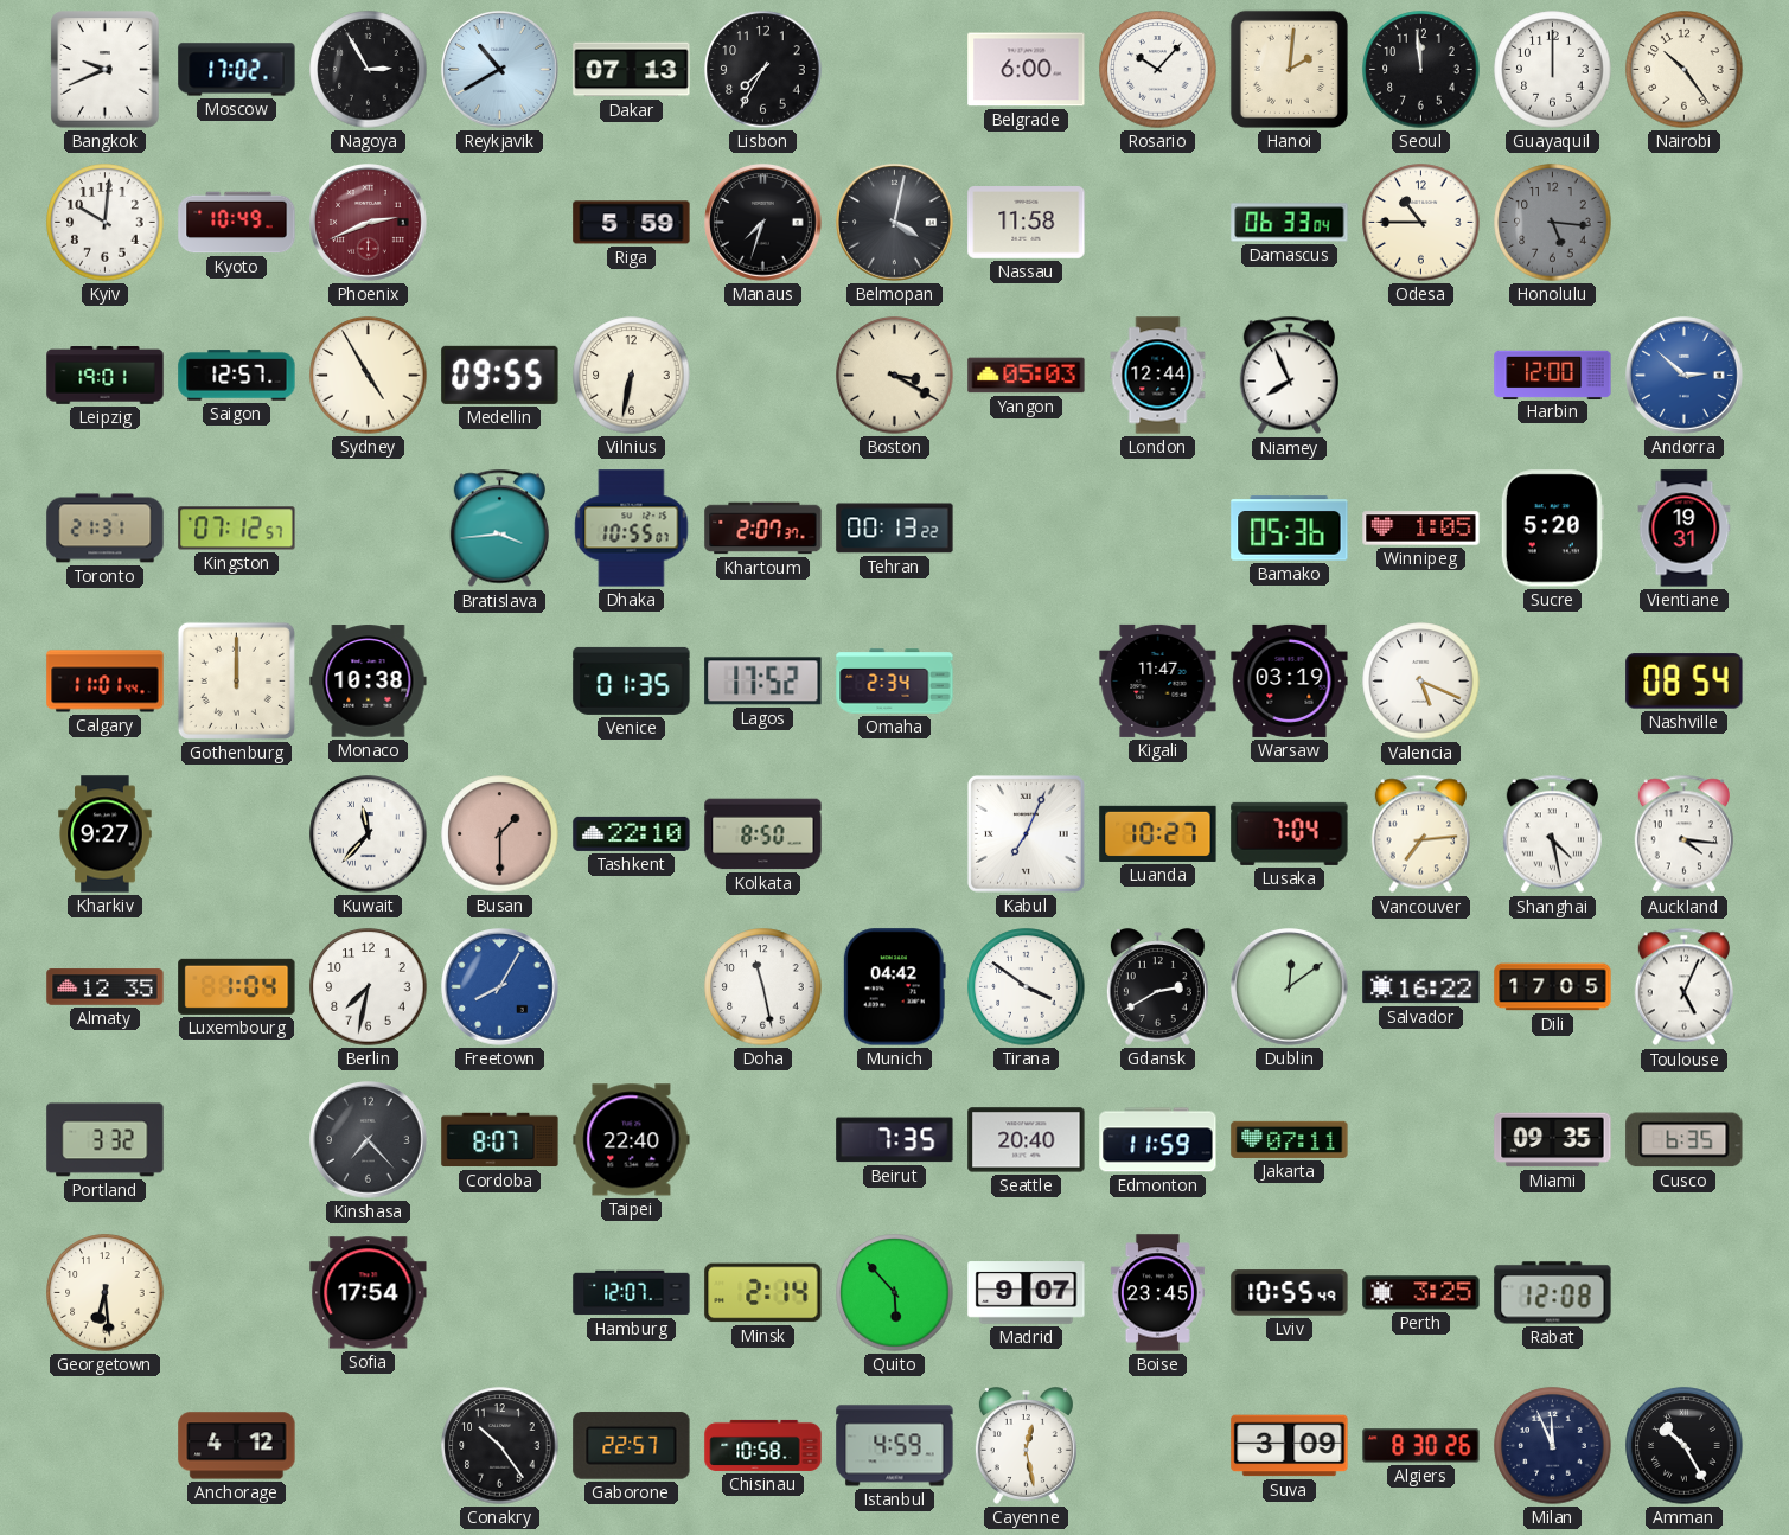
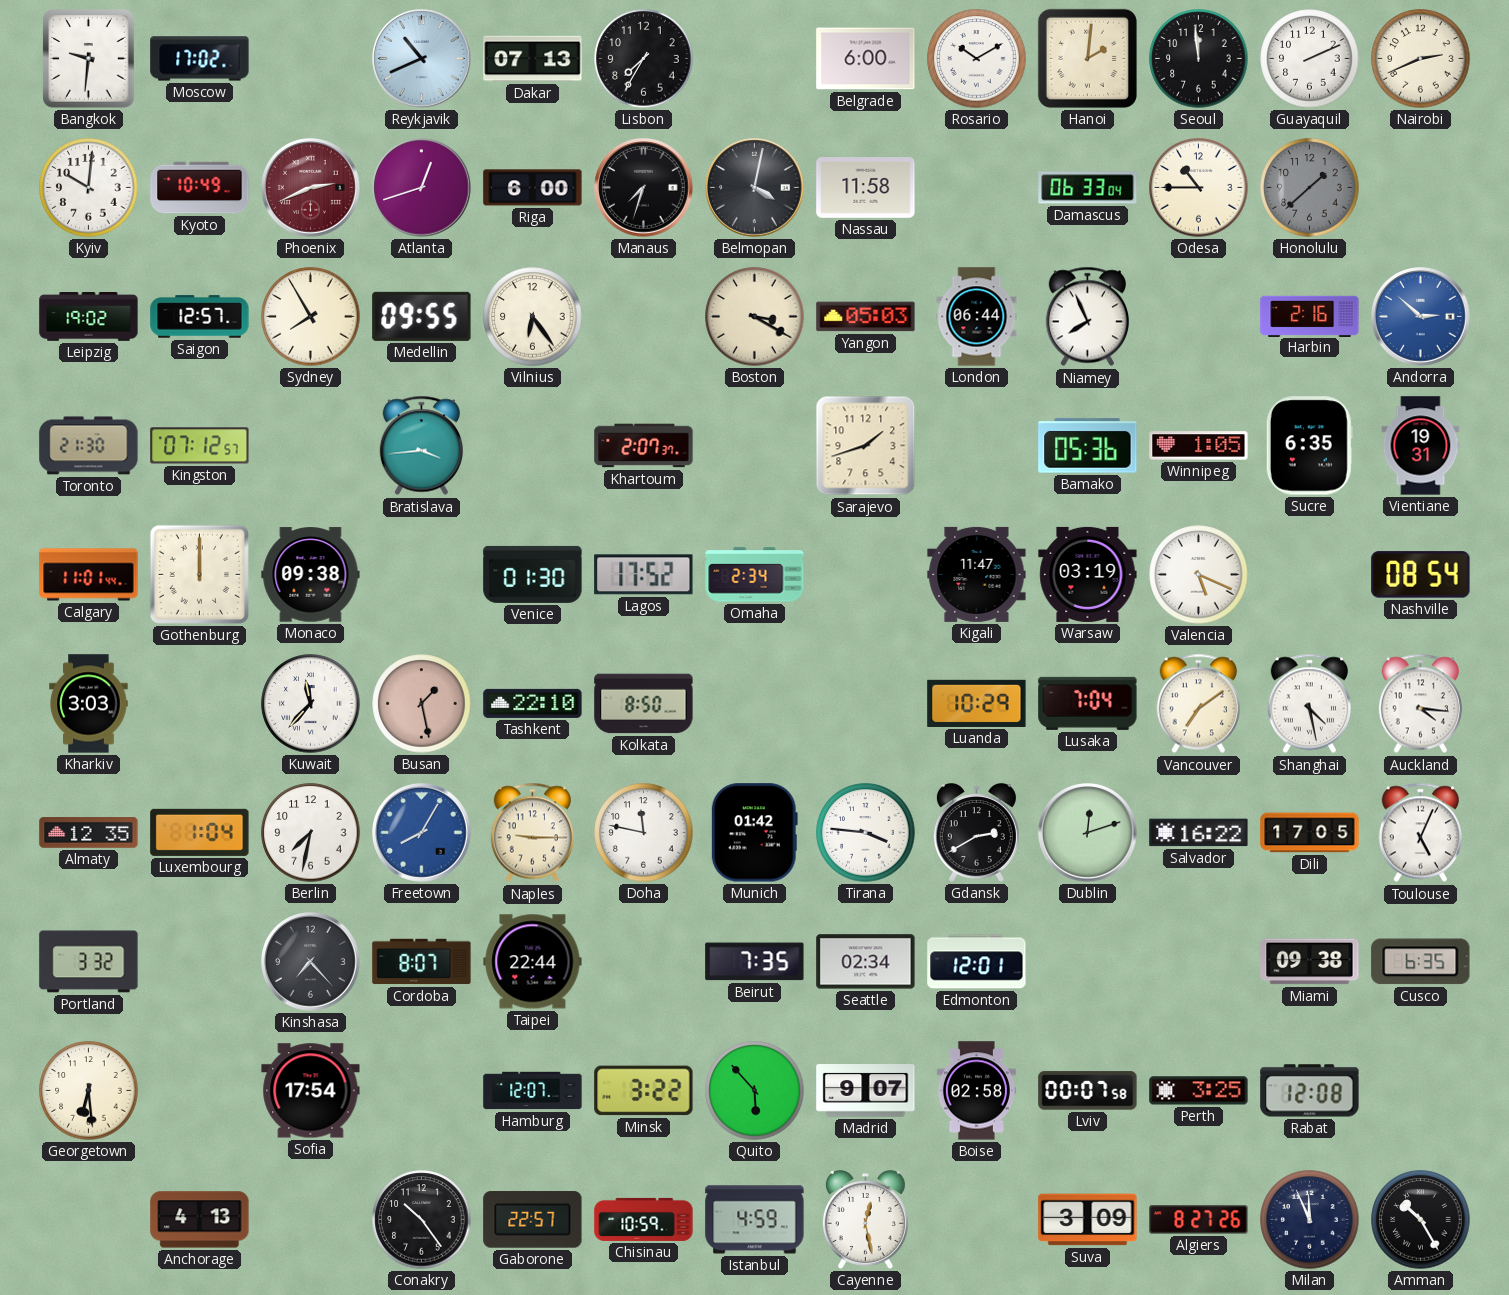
Bangkok: 9:41 -> 9:31 (89, 59)
Nagoya: 2:55 -> none (369, 70)
Reykjavik: 10:40 -> 10:41 (422, 59)
Rosario: 10:07 -> 10:10 (977, 59)
Guayaquil: 12:00 -> 2:11 (1310, 59)
Nairobi: 10:24 -> 2:41 (1421, 59)
Atlanta: none -> 12:42 (422, 188)
Riga: 5:59 -> 6:00 (533, 188)
Honolulu: 5:16 -> 1:38 (1310, 188)
Leipzig: 19:01 -> 19:02 (89, 317)
Sydney: 4:55 -> 7:55 (311, 317)
Vilnius: 6:32 -> 6:24 (533, 317)
London: 12:44 -> 06:44 (977, 317)
Harbin: 12:00 -> 2:16 (1310, 316)
Toronto: 21:31 -> 21:30 (89, 446)
Dhaka: 10:55 -> none (632, 529)
Tehran: 00:13 -> none (895, 529)
Sarajevo: none -> 1:42 (866, 446)
Sucre: 5:20 -> 6:35 (1309, 446)
Monaco: 10:38 -> 09:38 (311, 575)
Venice: 01:35 -> 01:30 (533, 574)
Kharkiv: 9:27 -> 3:03 (89, 704)
Busan: 1:30 -> 1:28 (422, 704)
Kabul: 7:04 -> none (1026, 833)
Luanda: 10:27 -> 10:29 (977, 703)
Vancouver: 7:14 -> 7:09 (1198, 704)
Naples: none -> 9:15 (532, 833)
Doha: 11:28 -> 11:47 (644, 833)
Munich: 04:42 -> 01:42 (754, 833)
Tirana: 3:51 -> 3:46 (866, 833)
Dublin: 12:09 -> 12:12 (1088, 833)
Taipei: 22:40 -> 22:44 (533, 962)
Seattle: 20:40 -> 02:34 (866, 962)
Edmonton: 11:59 -> 12:01 (977, 962)
Jakarta: 07:11 -> none (1290, 1139)
Miami: 09:35 -> 09:38 (1310, 962)
Minsk: 2:14 -> 3:22 (644, 1091)
Boise: 23:45 -> 02:58 (976, 1091)
Lviv: 10:55 -> 00:07 (1088, 1091)
Anchorage: 4:12 -> 4:13 (200, 1220)
Chisinau: 10:58 -> 10:59 (644, 1219)
Algiers: 8:30 -> 8:27 (1199, 1220)
